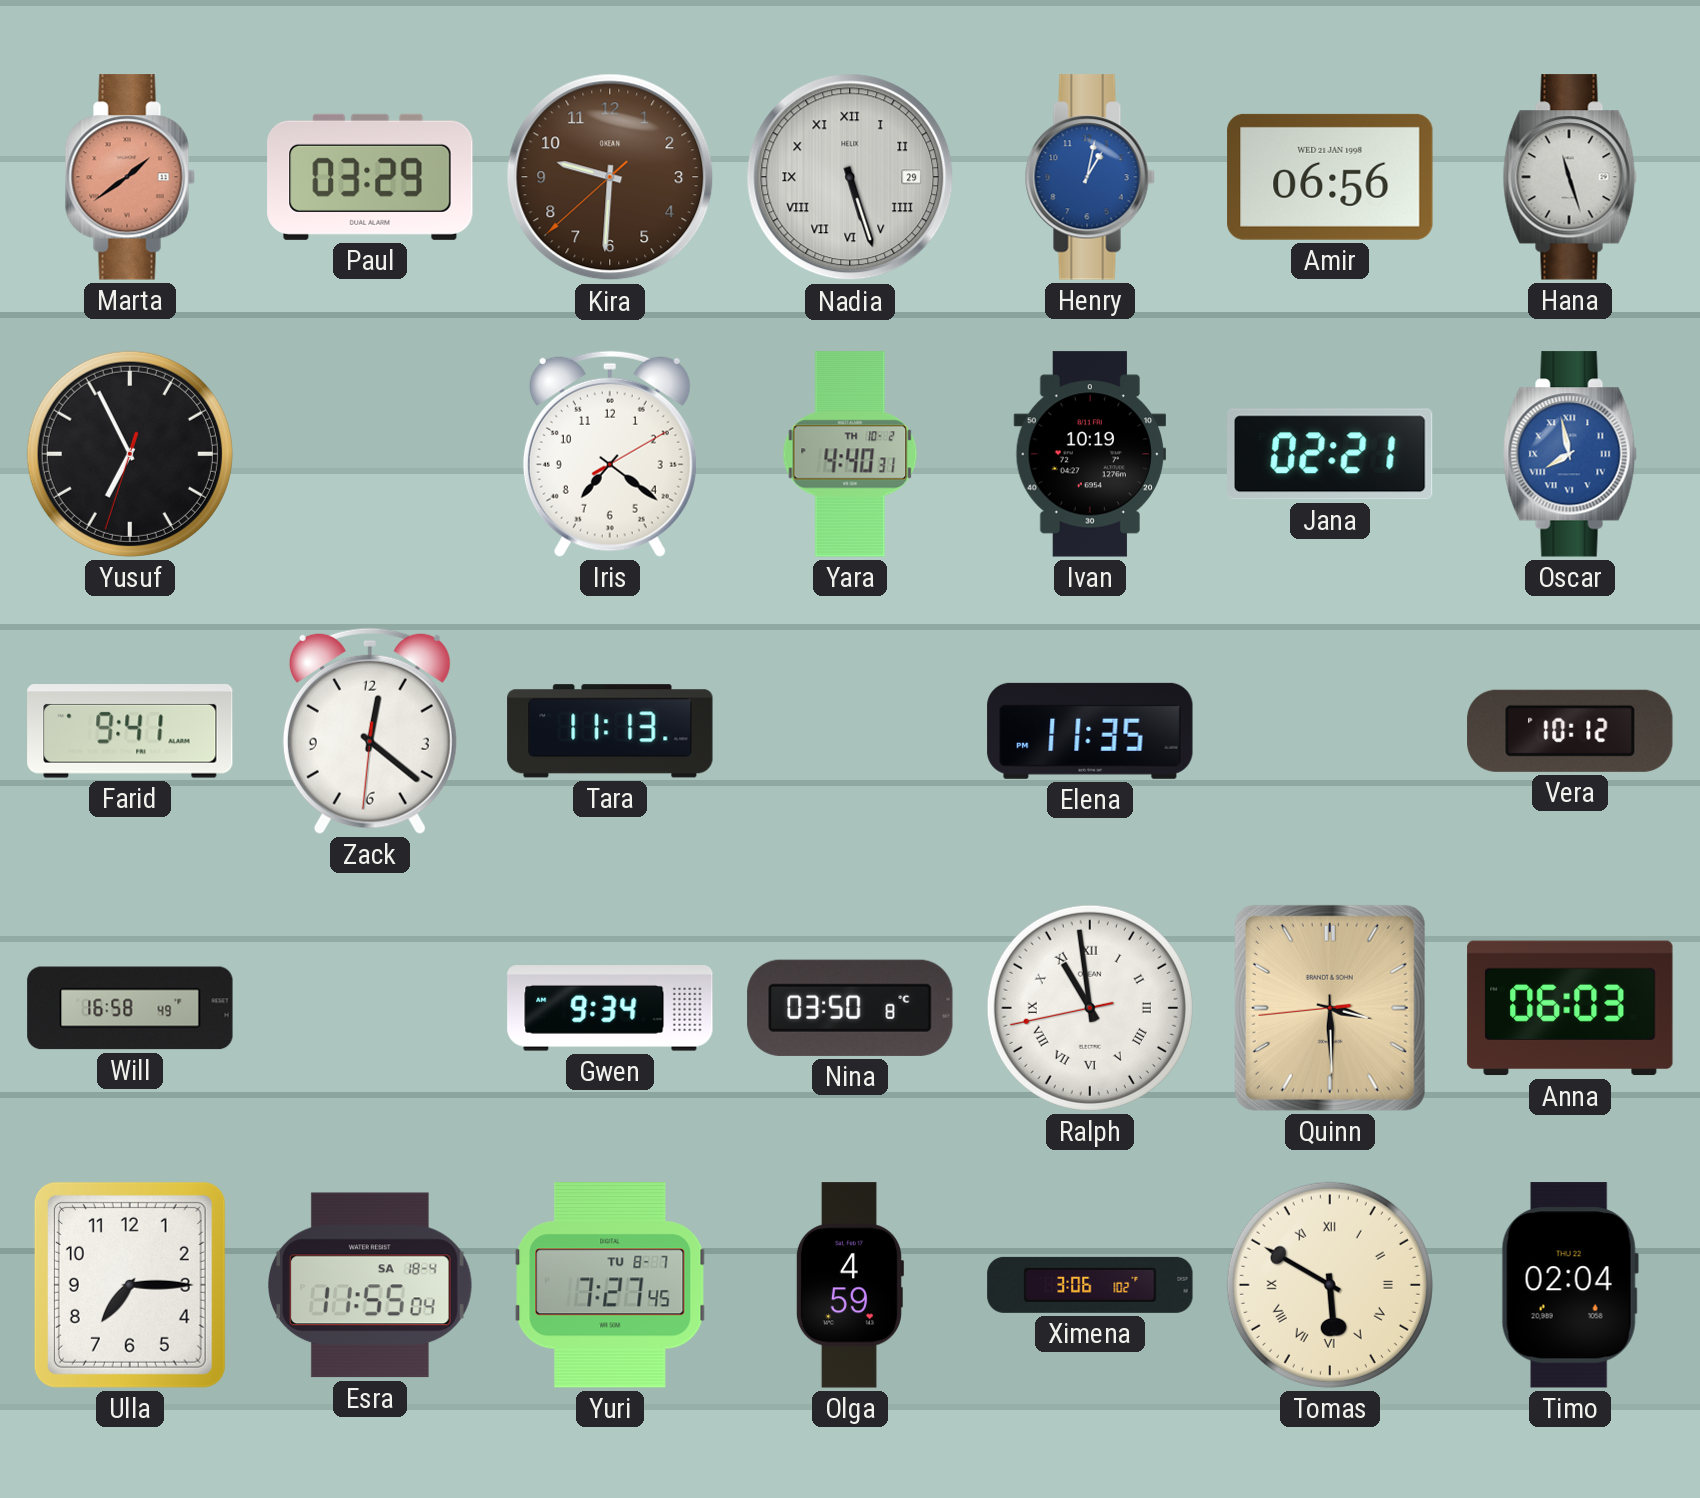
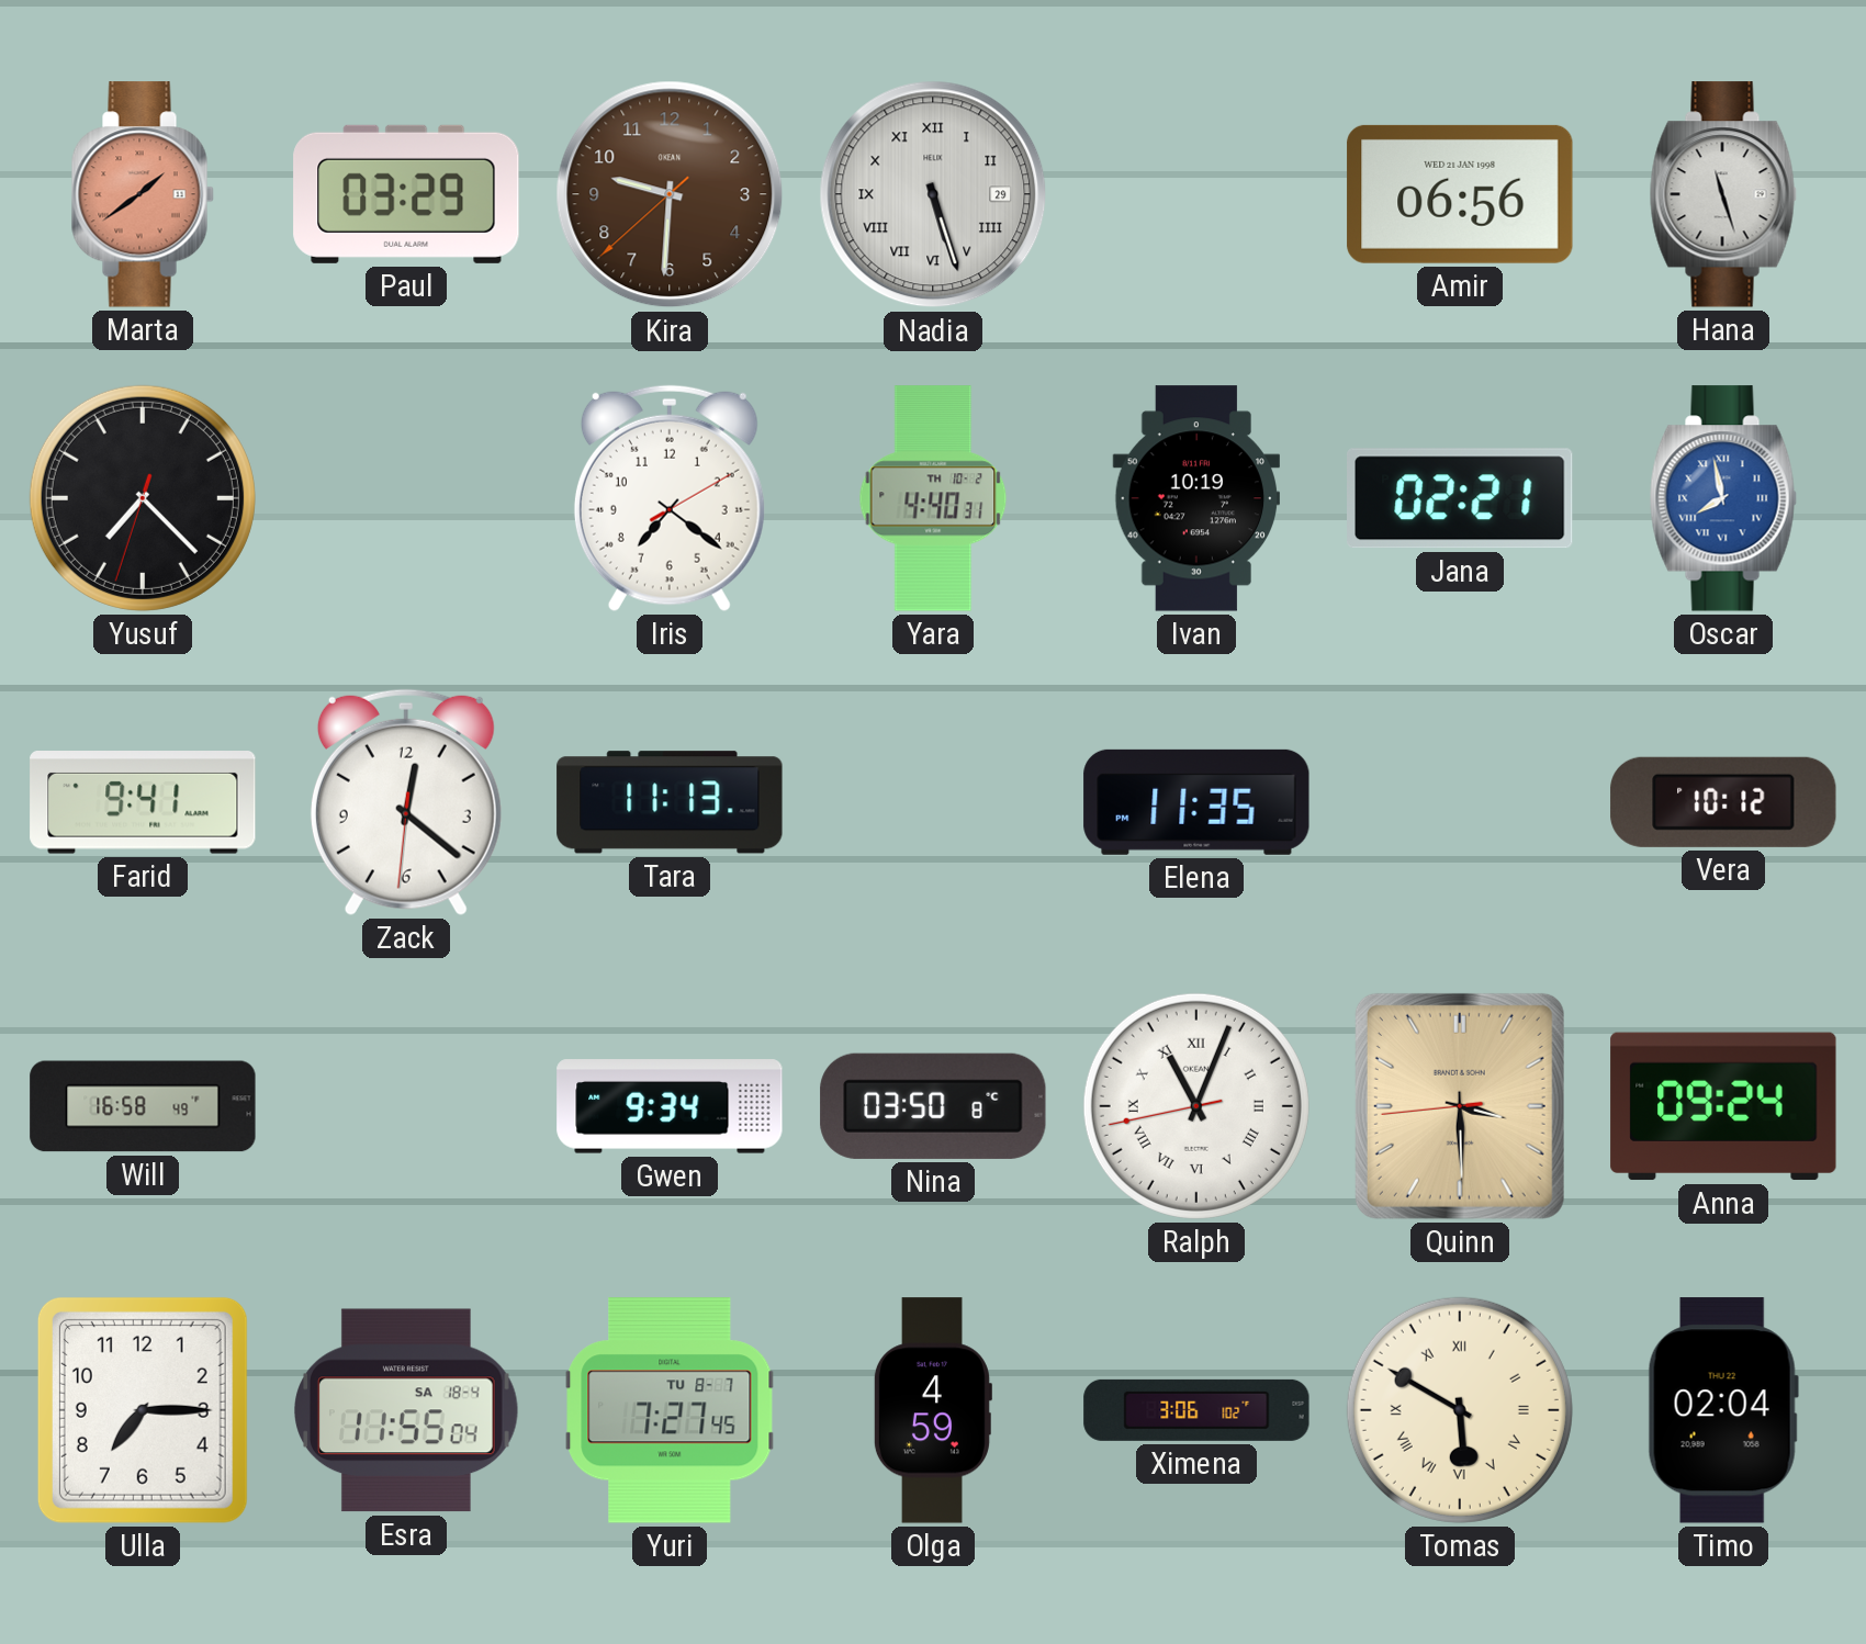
Henry: 1:02 -> none (1090, 177)
Yusuf: 6:55 -> 7:22 (143, 498)
Ralph: 10:58 -> 11:03 (1196, 1106)
Anna: 06:03 -> 09:24 (1723, 1106)
